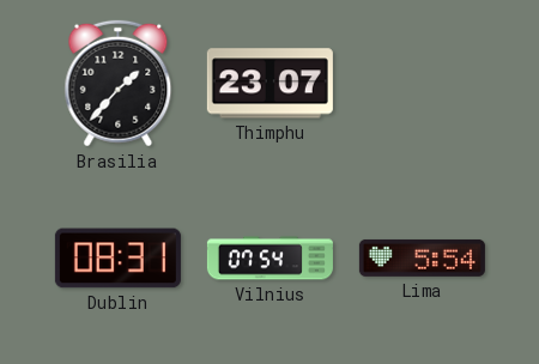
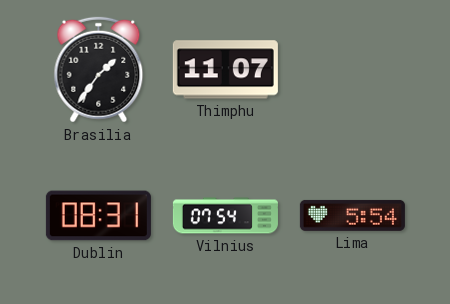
Brasilia: 1:37 -> 1:36 (99, 70)
Thimphu: 23:07 -> 11:07 (225, 70)
